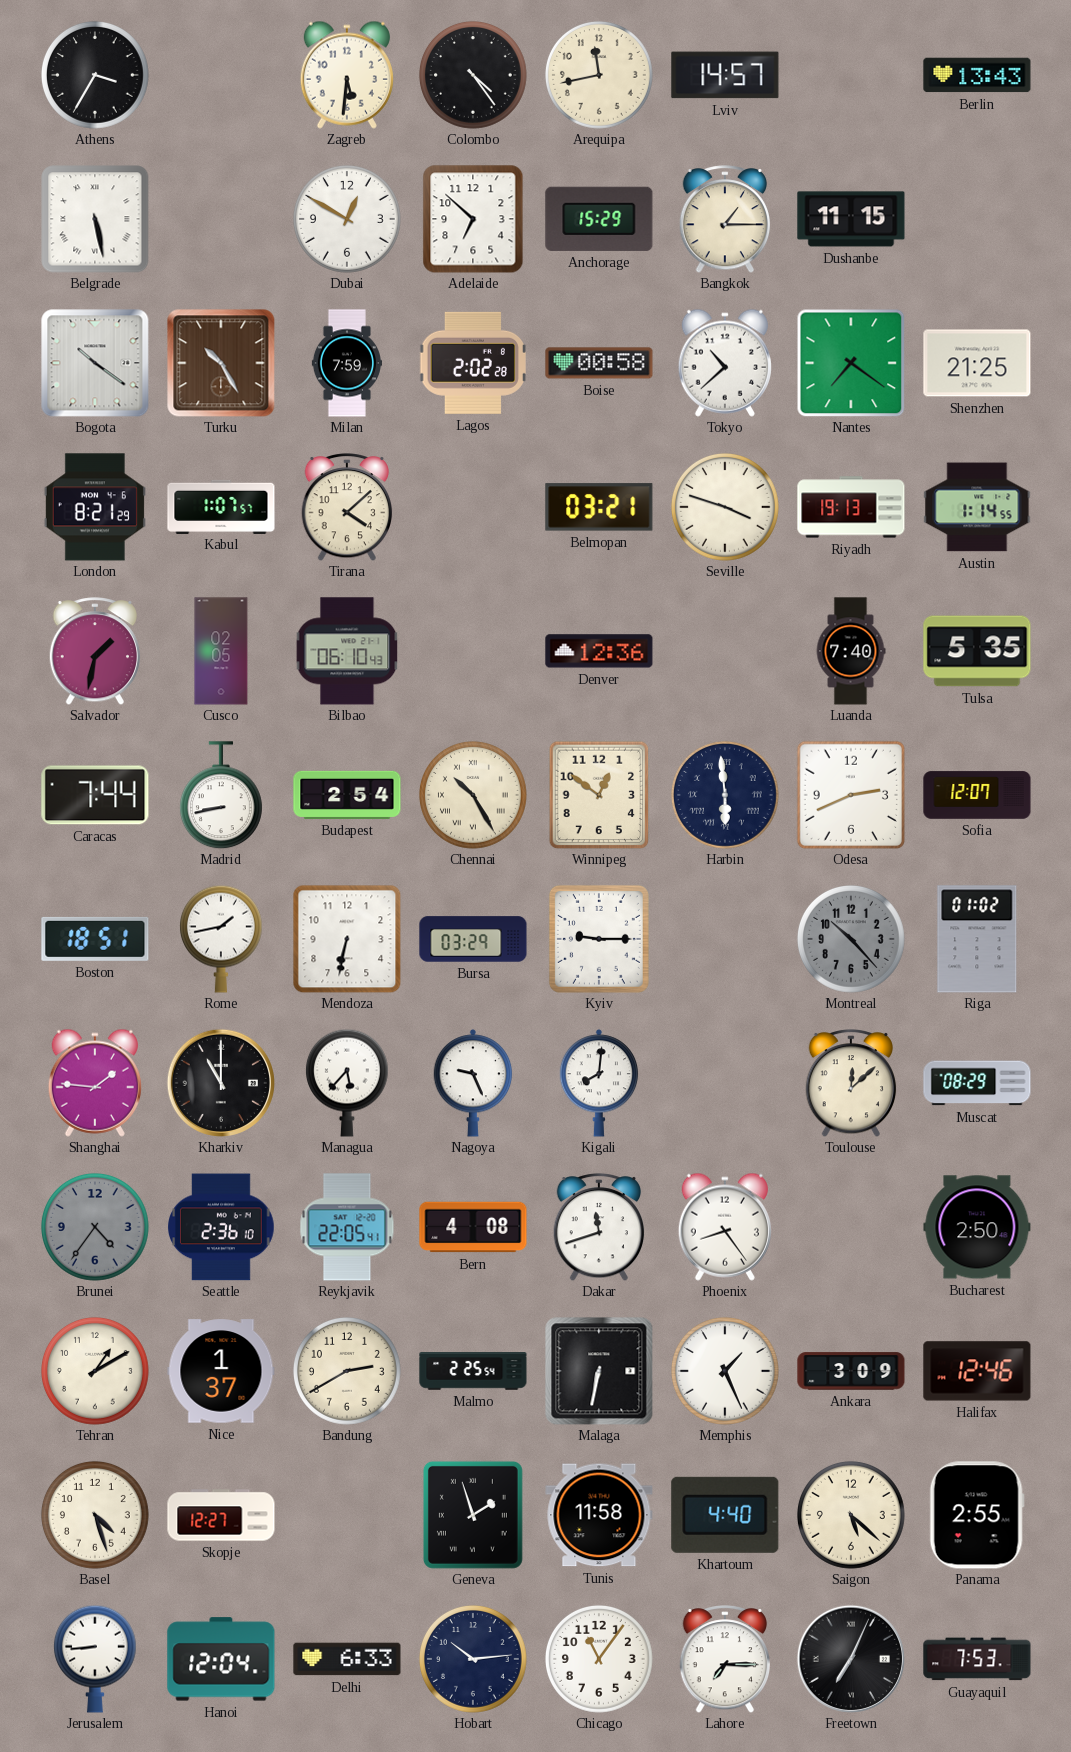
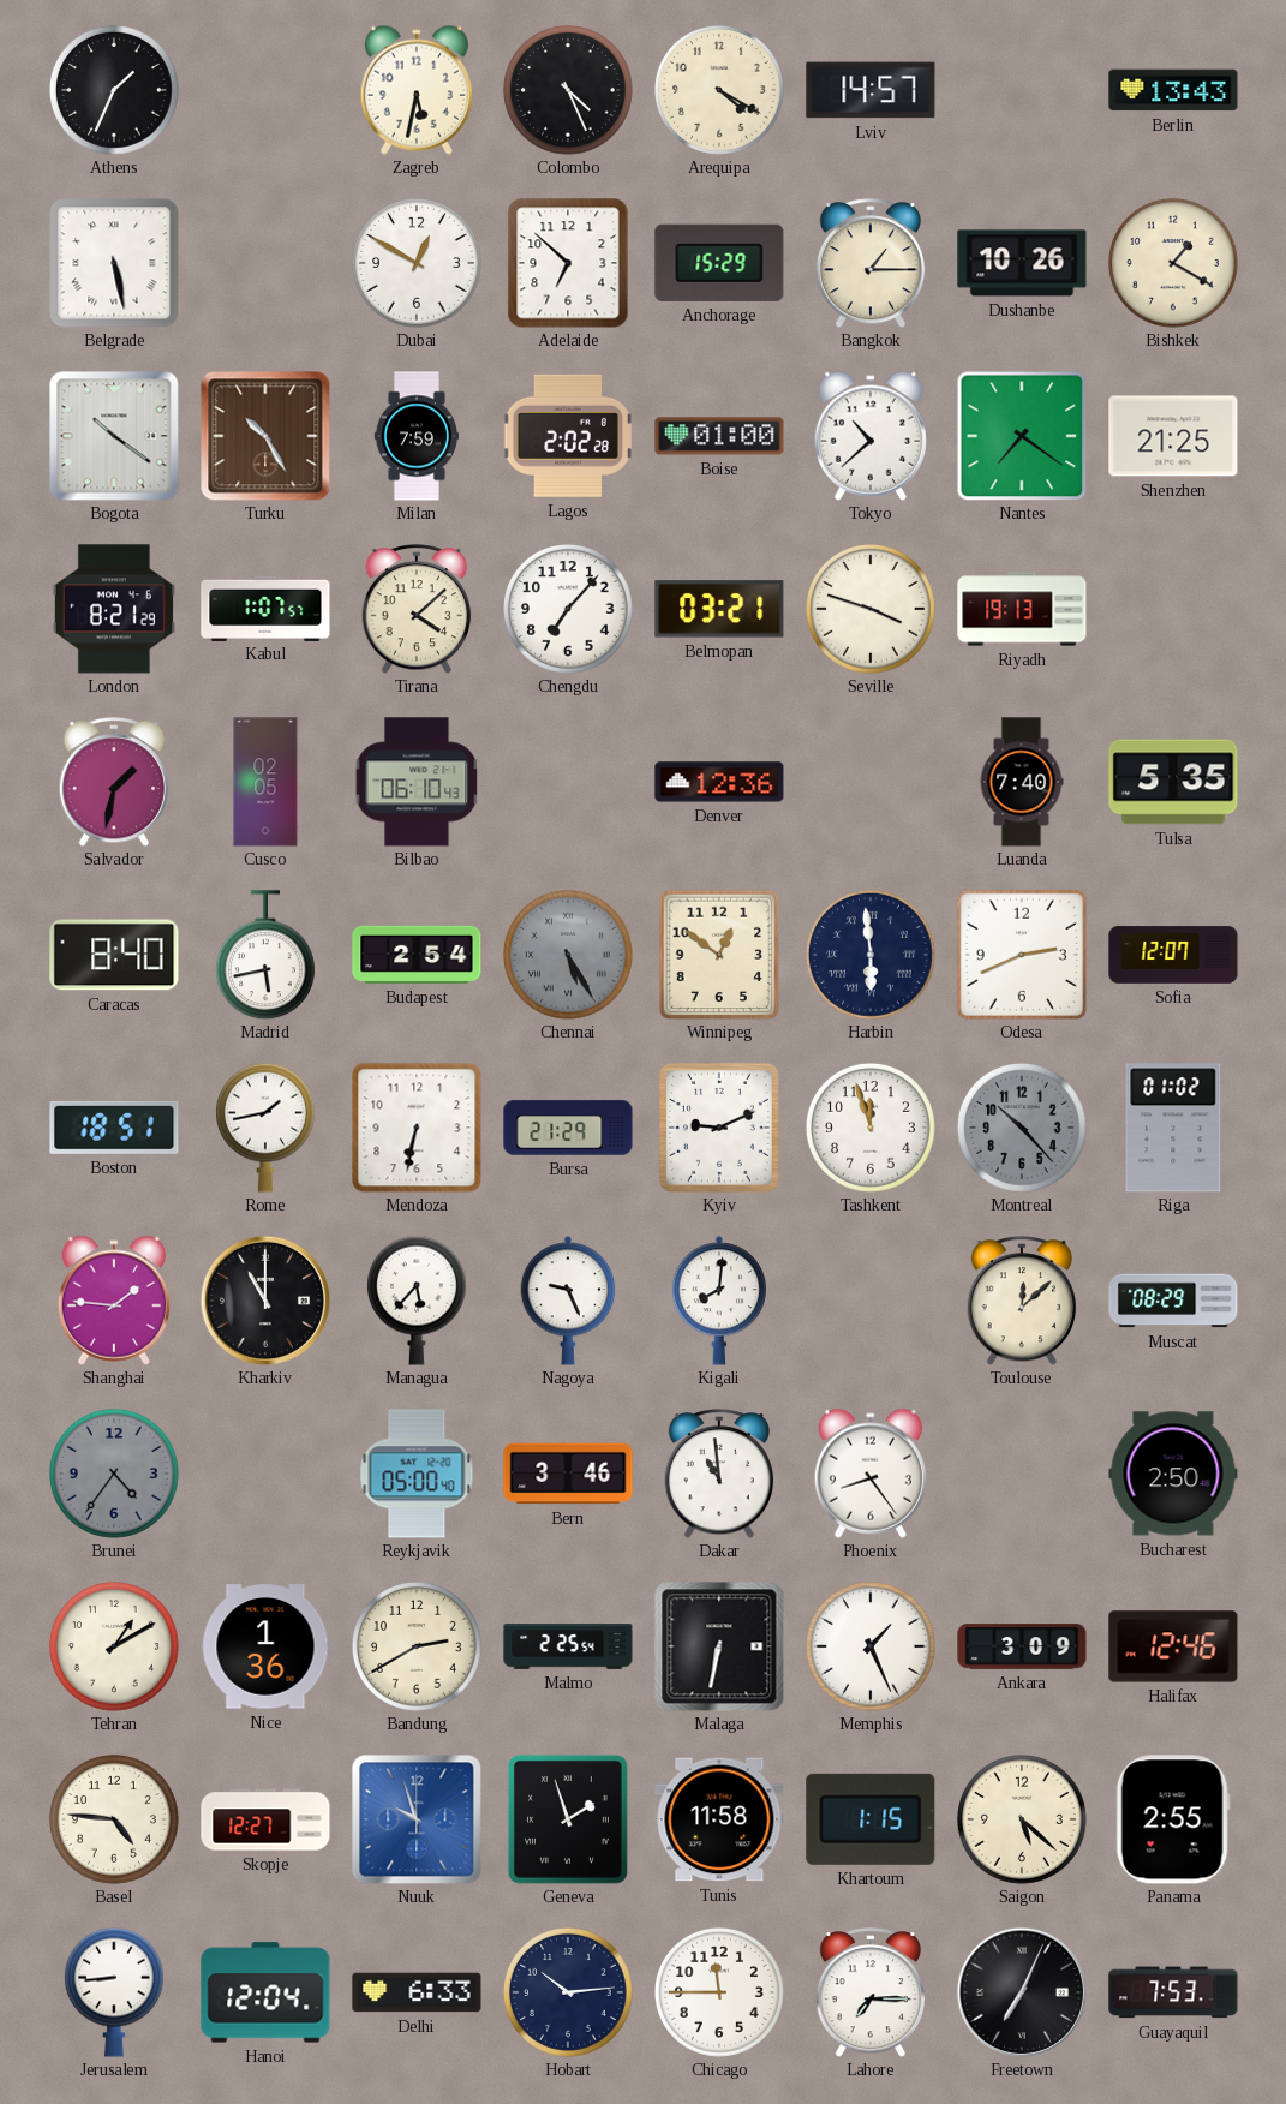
Athens: 3:35 -> 1:34 (114, 90)
Zagreb: 5:31 -> 5:32 (417, 90)
Colombo: 4:24 -> 4:26 (568, 90)
Arequipa: 11:43 -> 4:20 (719, 90)
Dushanbe: 11:15 -> 10:26 (1022, 263)
Bishkek: none -> 1:20 (1173, 263)
Boise: 00:58 -> 01:00 (719, 436)
Chengdu: none -> 7:07 (568, 609)
Austin: 1:14 -> none (977, 507)
Caracas: 7:44 -> 8:40 (114, 955)
Madrid: 8:43 -> 5:43 (265, 955)
Chennai: 10:25 -> 5:25 (568, 955)
Chennai dial: cream -> grey (568, 955)
Bursa: 03:29 -> 21:29 (568, 1128)
Kyiv: 9:15 -> 9:11 (719, 1128)
Tashkent: none -> 11:57 (871, 1128)
Seattle: 2:36 -> none (222, 1227)
Reykjavik: 22:05 -> 05:00 (417, 1474)
Bern: 4:08 -> 3:46 (568, 1474)
Dakar: 11:42 -> 10:59 (719, 1474)
Nice: 1:37 -> 1:36 (265, 1646)
Basel: 4:27 -> 4:46 (114, 1819)
Nuuk: none -> 9:57 (417, 1819)
Khartoum: 4:40 -> 1:15 (871, 1819)
Chicago: 11:06 -> 11:45 (719, 1992)
